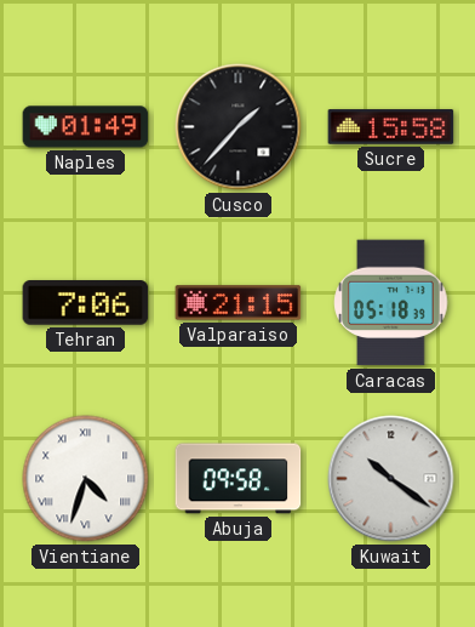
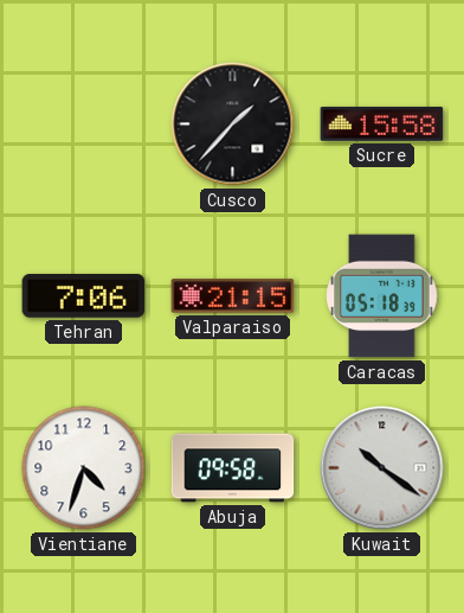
Naples: 01:49 -> none (86, 127)
Vientiane numerals: Roman -> Arabic (84, 468)
